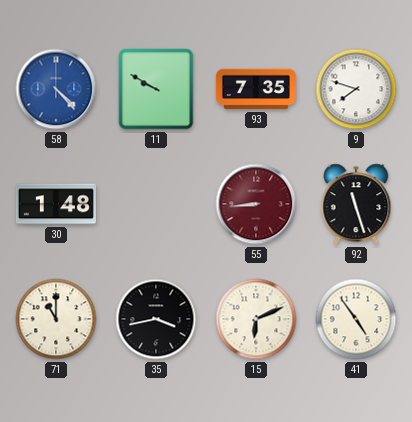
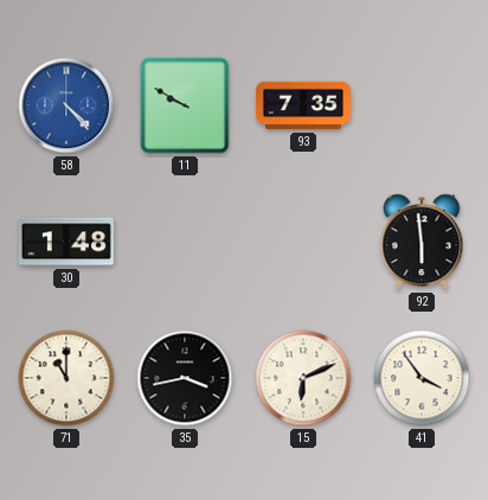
9: 7:48 -> none (356, 89)
55: 8:44 -> none (256, 204)
92: 11:27 -> 5:59 (422, 242)
41: 4:54 -> 3:54 (422, 378)
